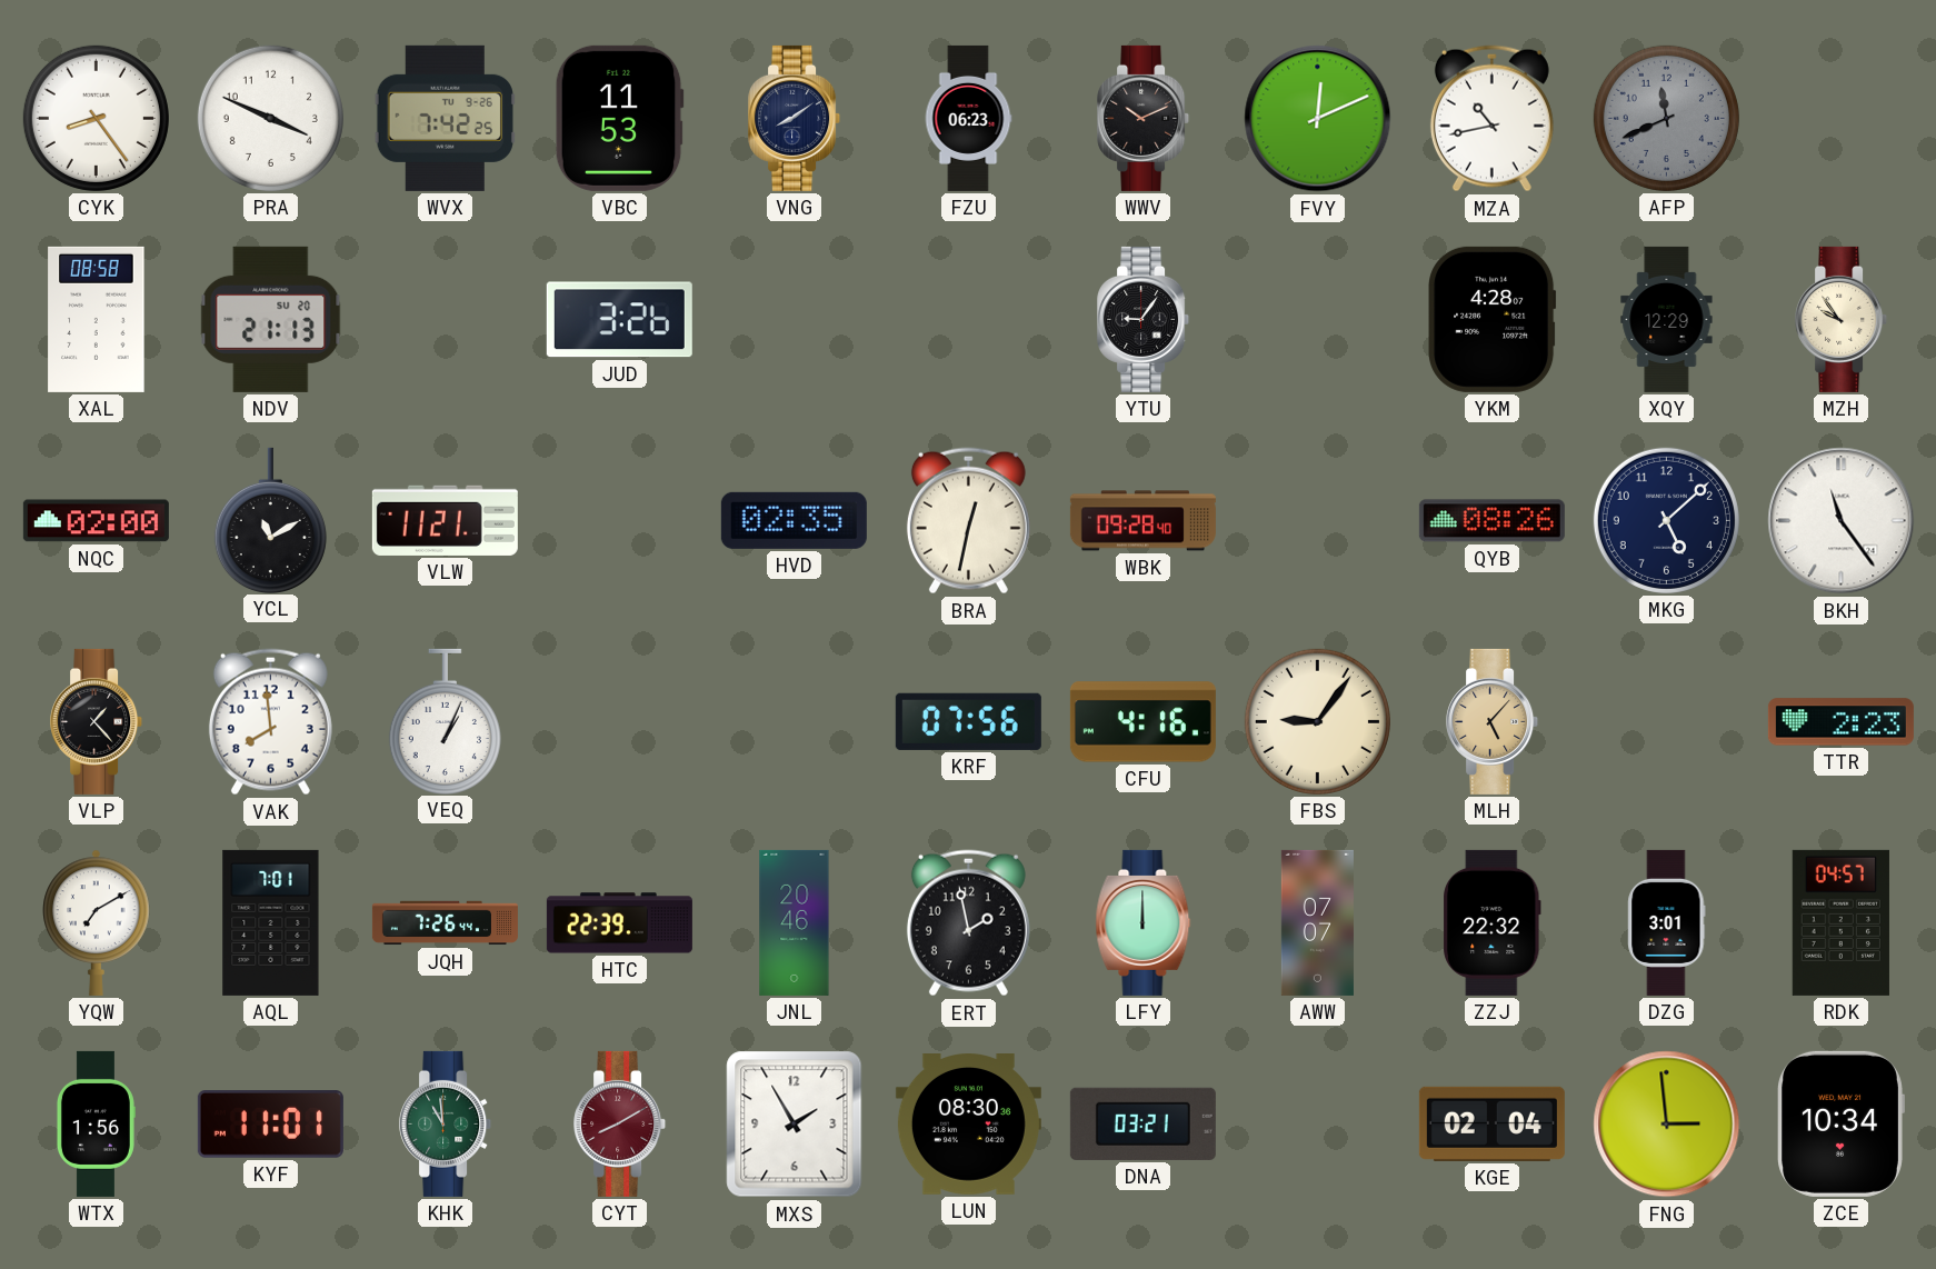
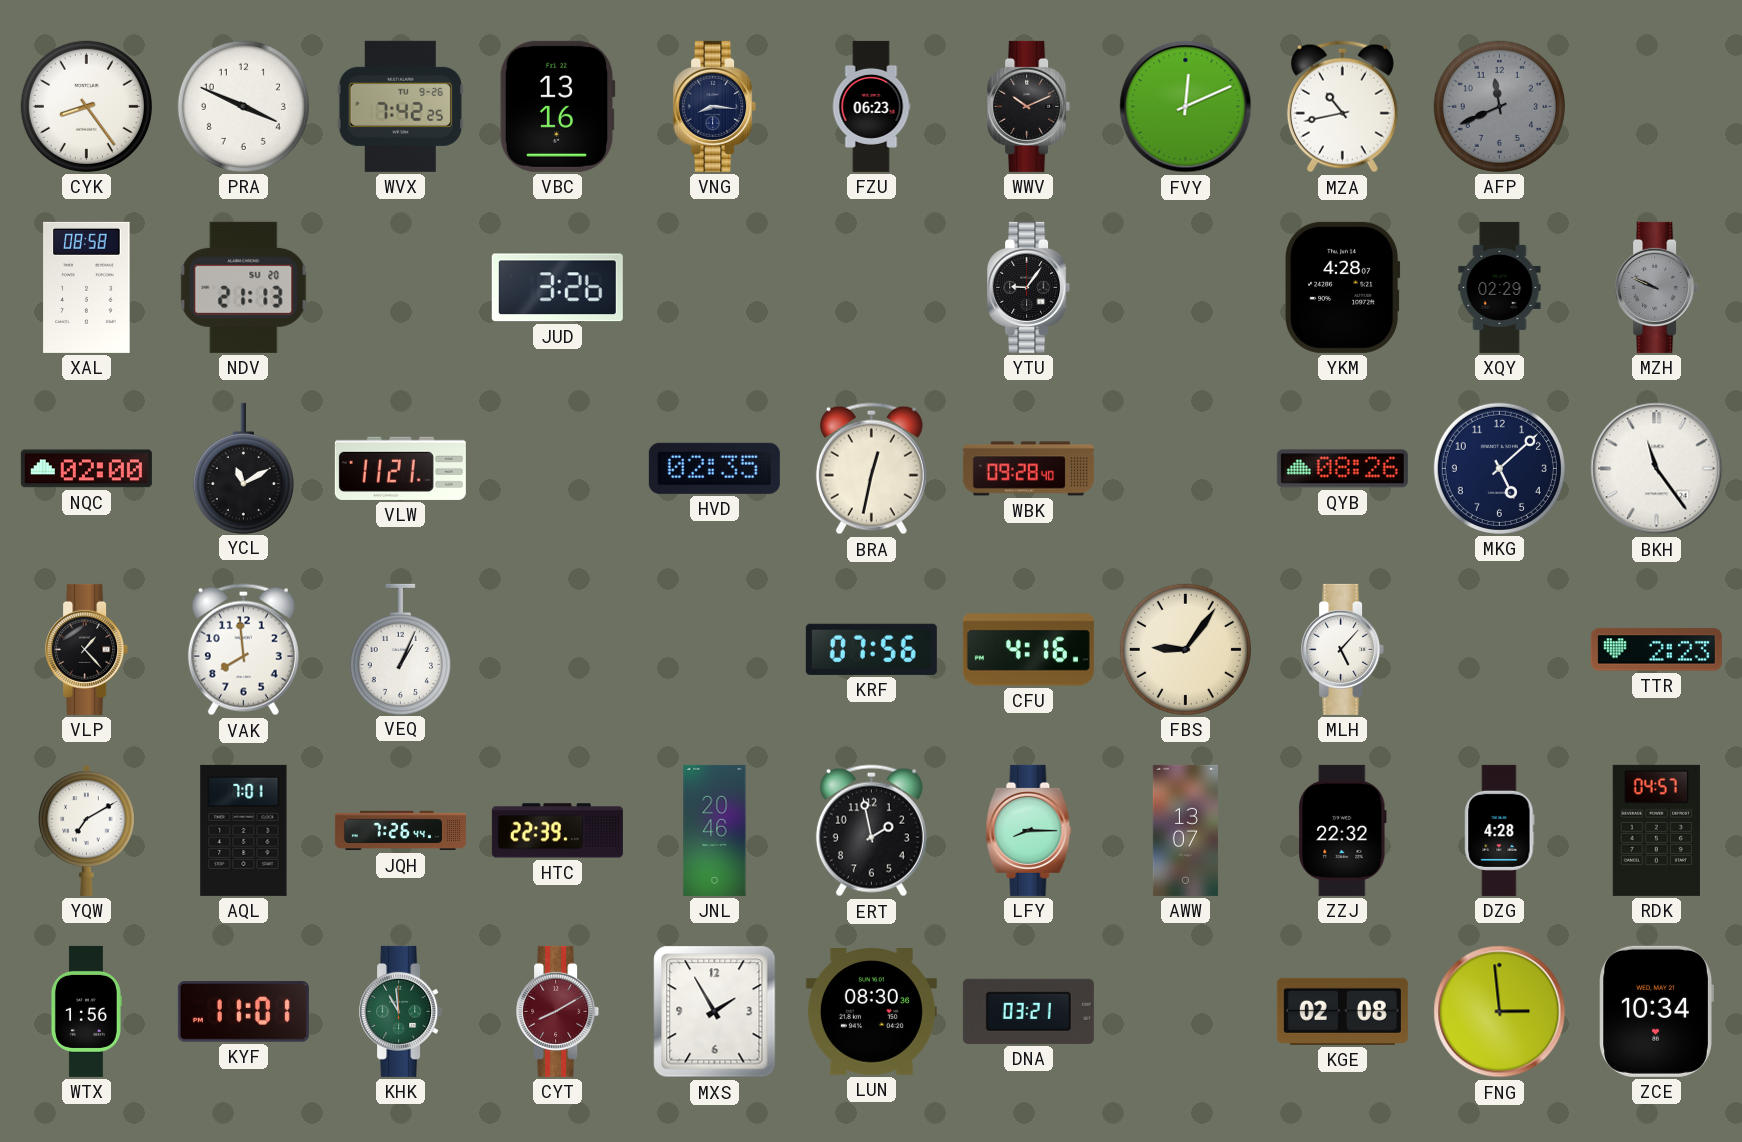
VBC: 11:53 -> 13:16 (557, 106)
VNG: 8:09 -> 8:16 (715, 106)
XQY: 12:29 -> 02:29 (1500, 287)
MZH: 9:54 -> 9:49 (1657, 287)
MZH dial: cream -> grey (1657, 287)
MLH dial: champagne -> white (1343, 649)
LFY: 12:00 -> 8:15 (1029, 830)
AWW: 07:07 -> 13:07 (1185, 830)
DZG: 3:01 -> 4:28 (1500, 830)
KGE: 02:04 -> 02:08 (1342, 1011)
